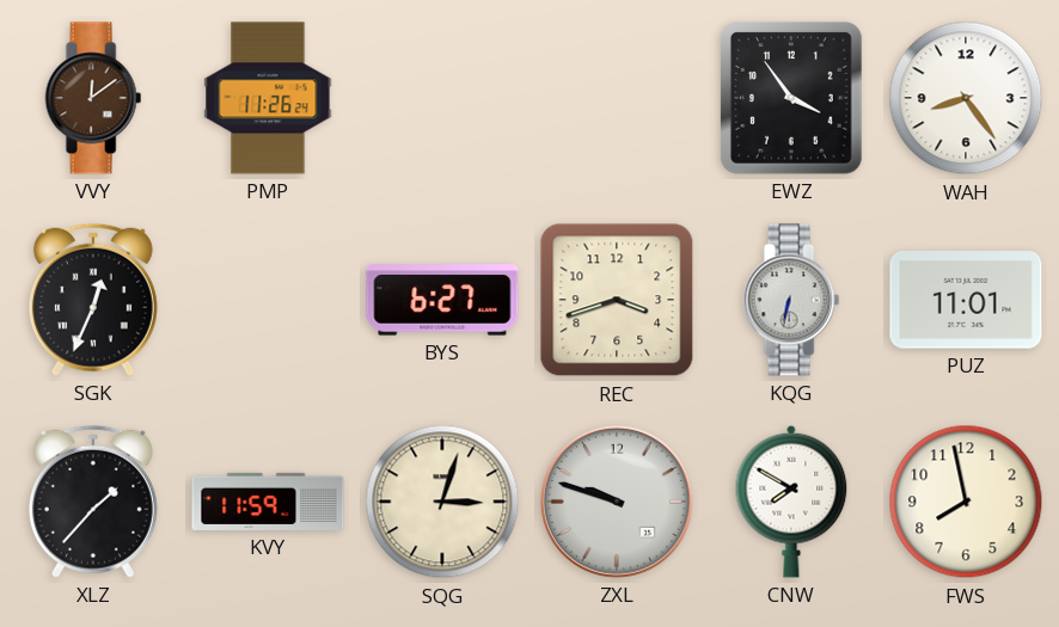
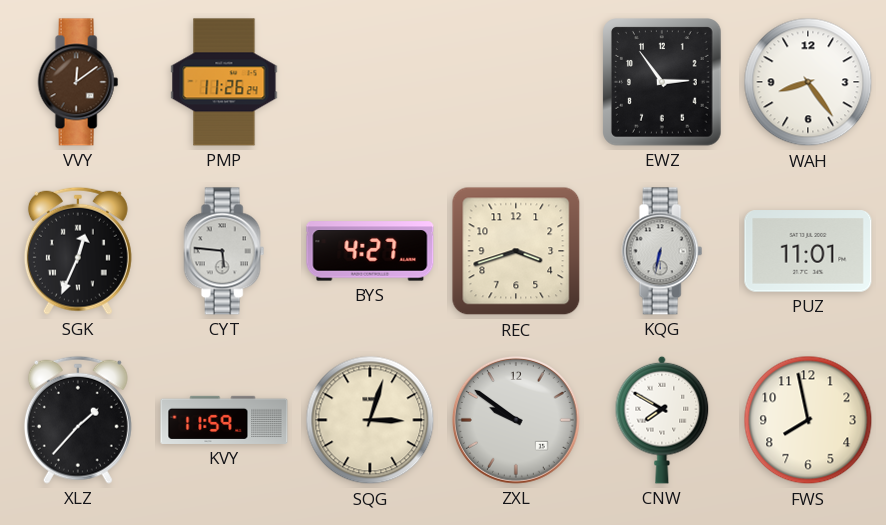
EWZ: 3:54 -> 2:54 (663, 82)
CYT: none -> 5:46 (224, 251)
BYS: 6:27 -> 4:27 (370, 251)
ZXL: 9:48 -> 9:51 (516, 420)
